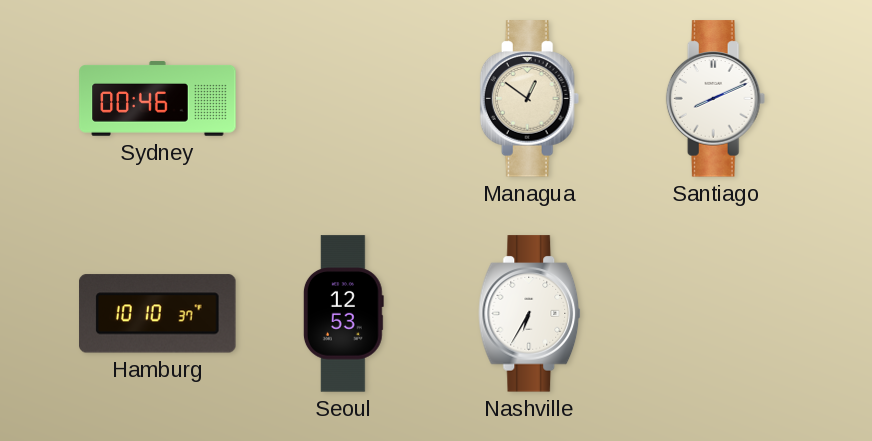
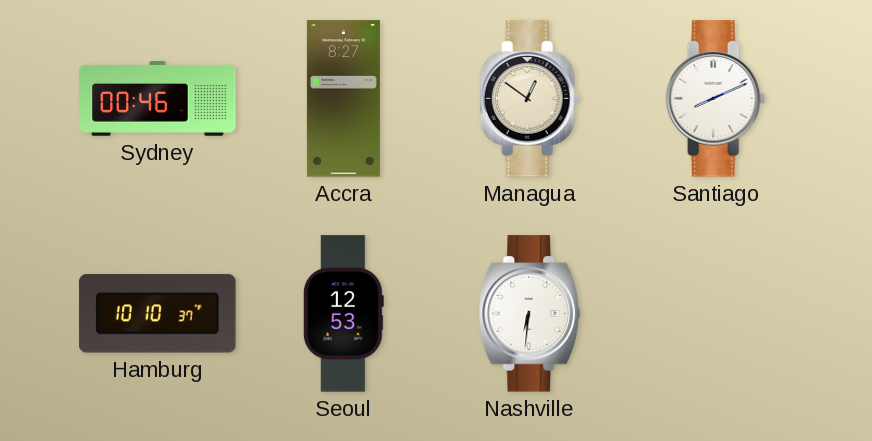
Accra: none -> 8:27 (343, 99)
Nashville: 6:35 -> 6:31 (530, 314)
